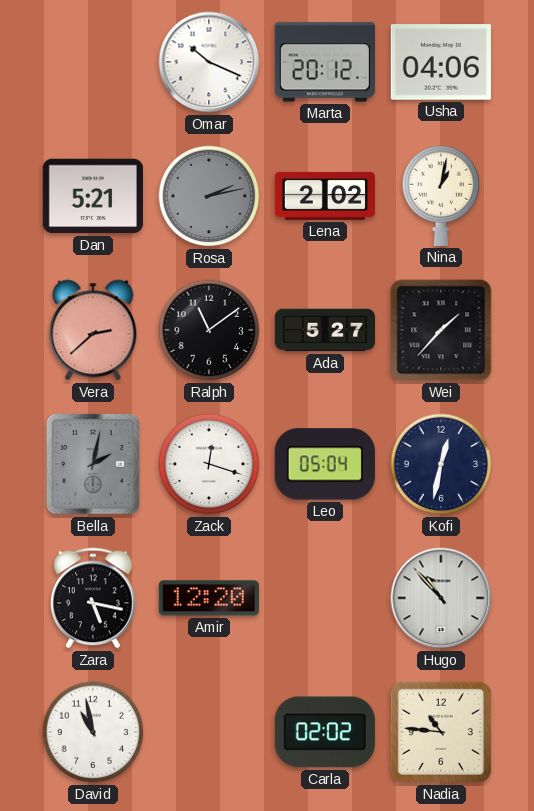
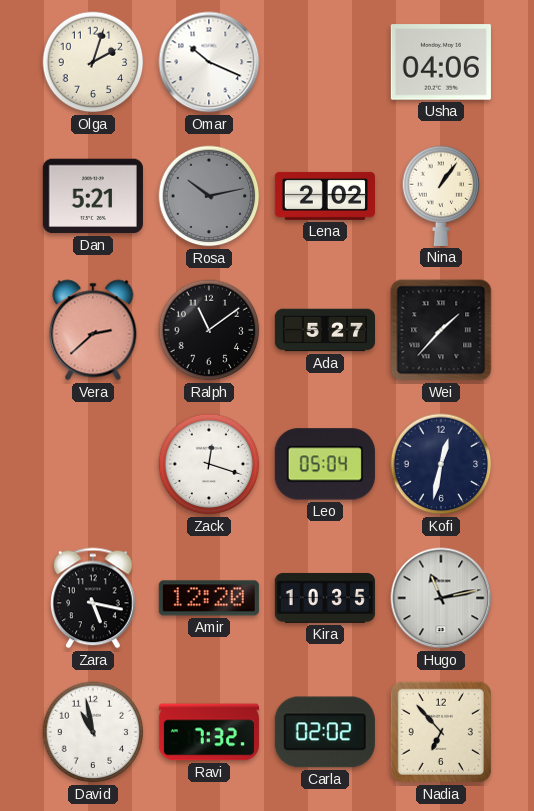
Olga: none -> 2:03 (93, 62)
Marta: 20:12 -> none (325, 62)
Rosa: 2:13 -> 10:13 (209, 196)
Nina: 1:02 -> 1:06 (441, 196)
Bella: 2:02 -> none (94, 464)
Kira: none -> 10:35 (325, 598)
Hugo: 10:53 -> 11:13 (441, 598)
Ravi: none -> 7:32 (209, 732)
Nadia: 10:46 -> 6:53 (441, 732)
